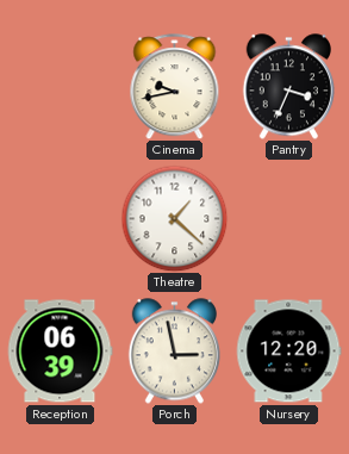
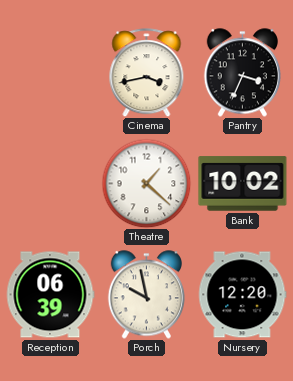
Cinema: 9:43 -> 3:43 (147, 73)
Bank: none -> 10:02 (243, 184)
Porch: 2:58 -> 9:58 (146, 295)
